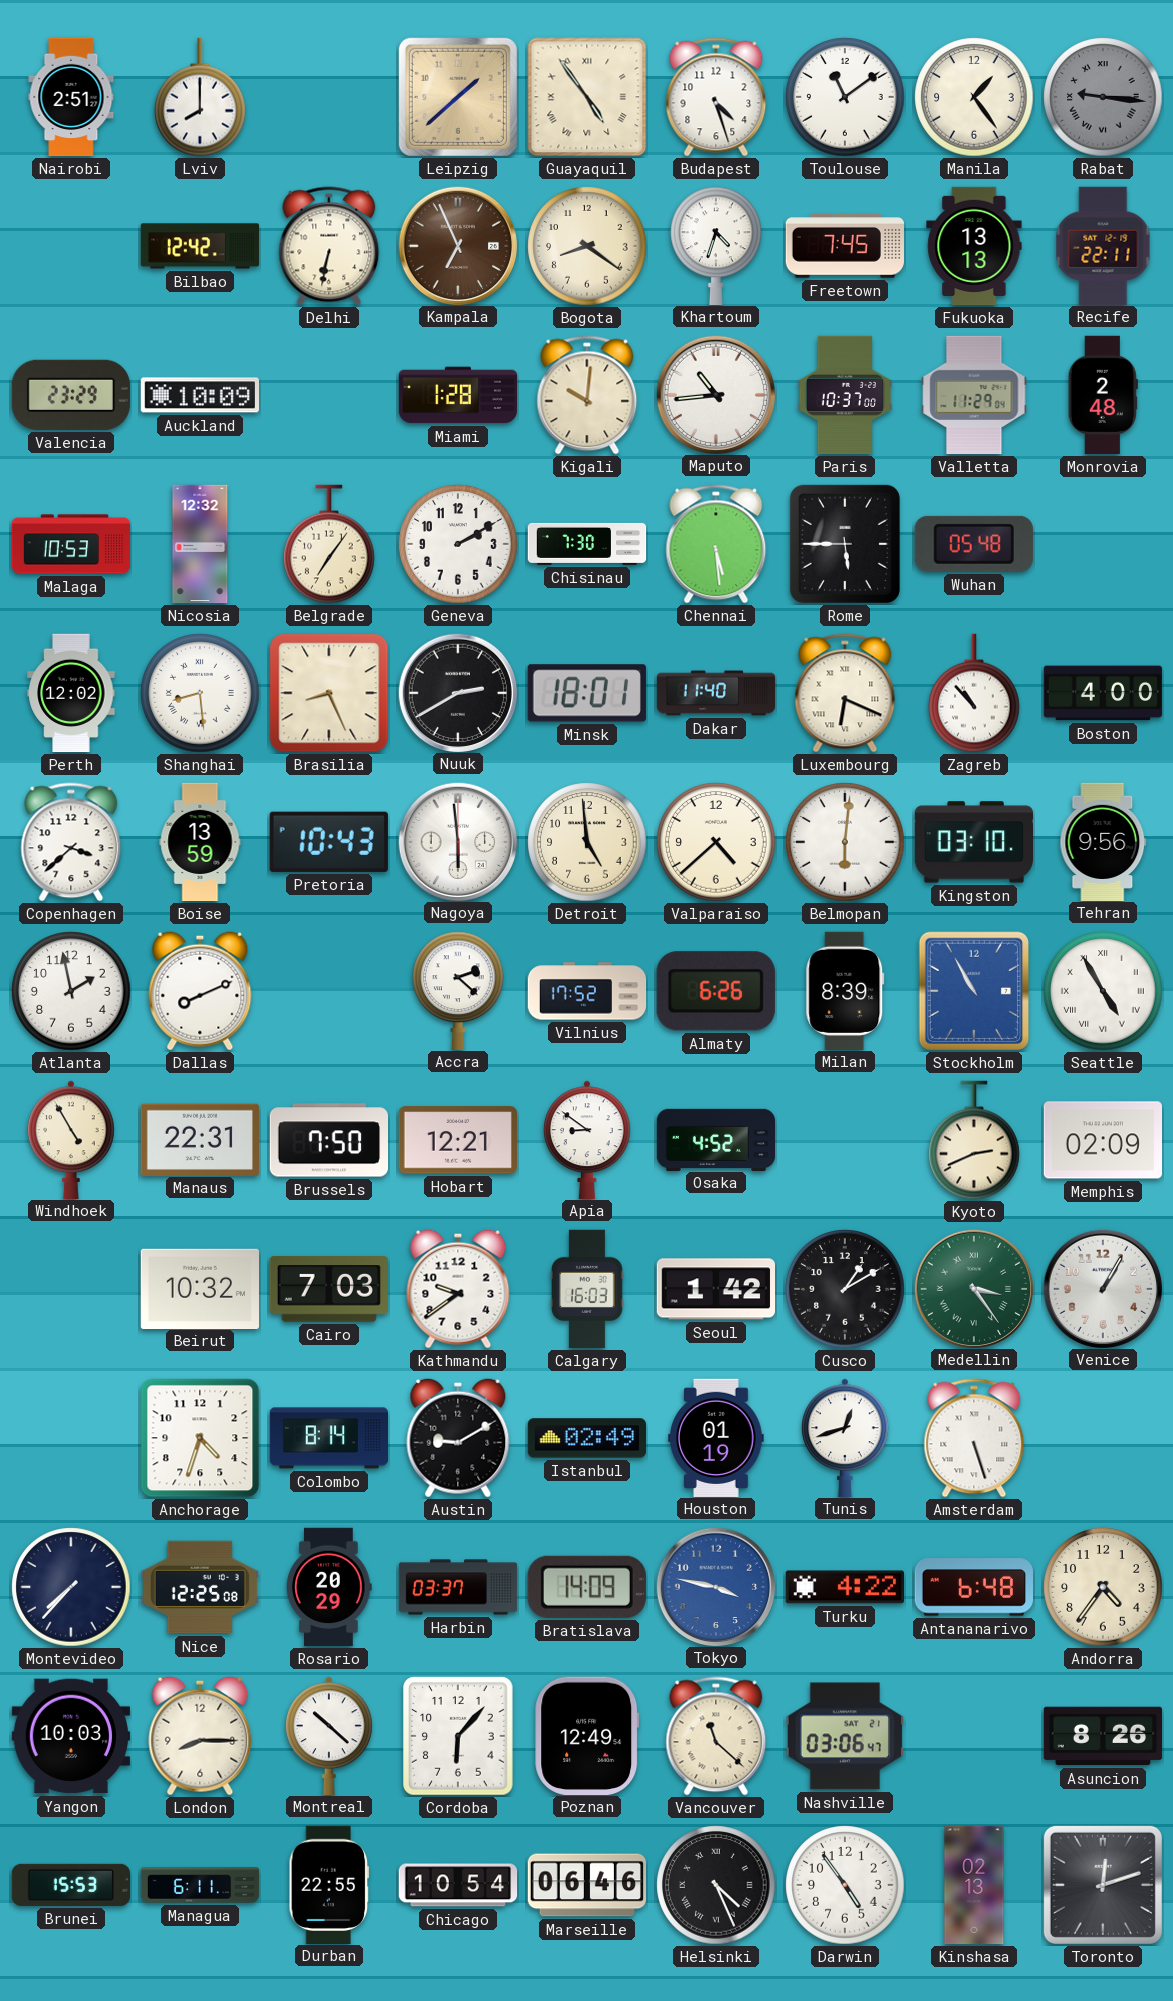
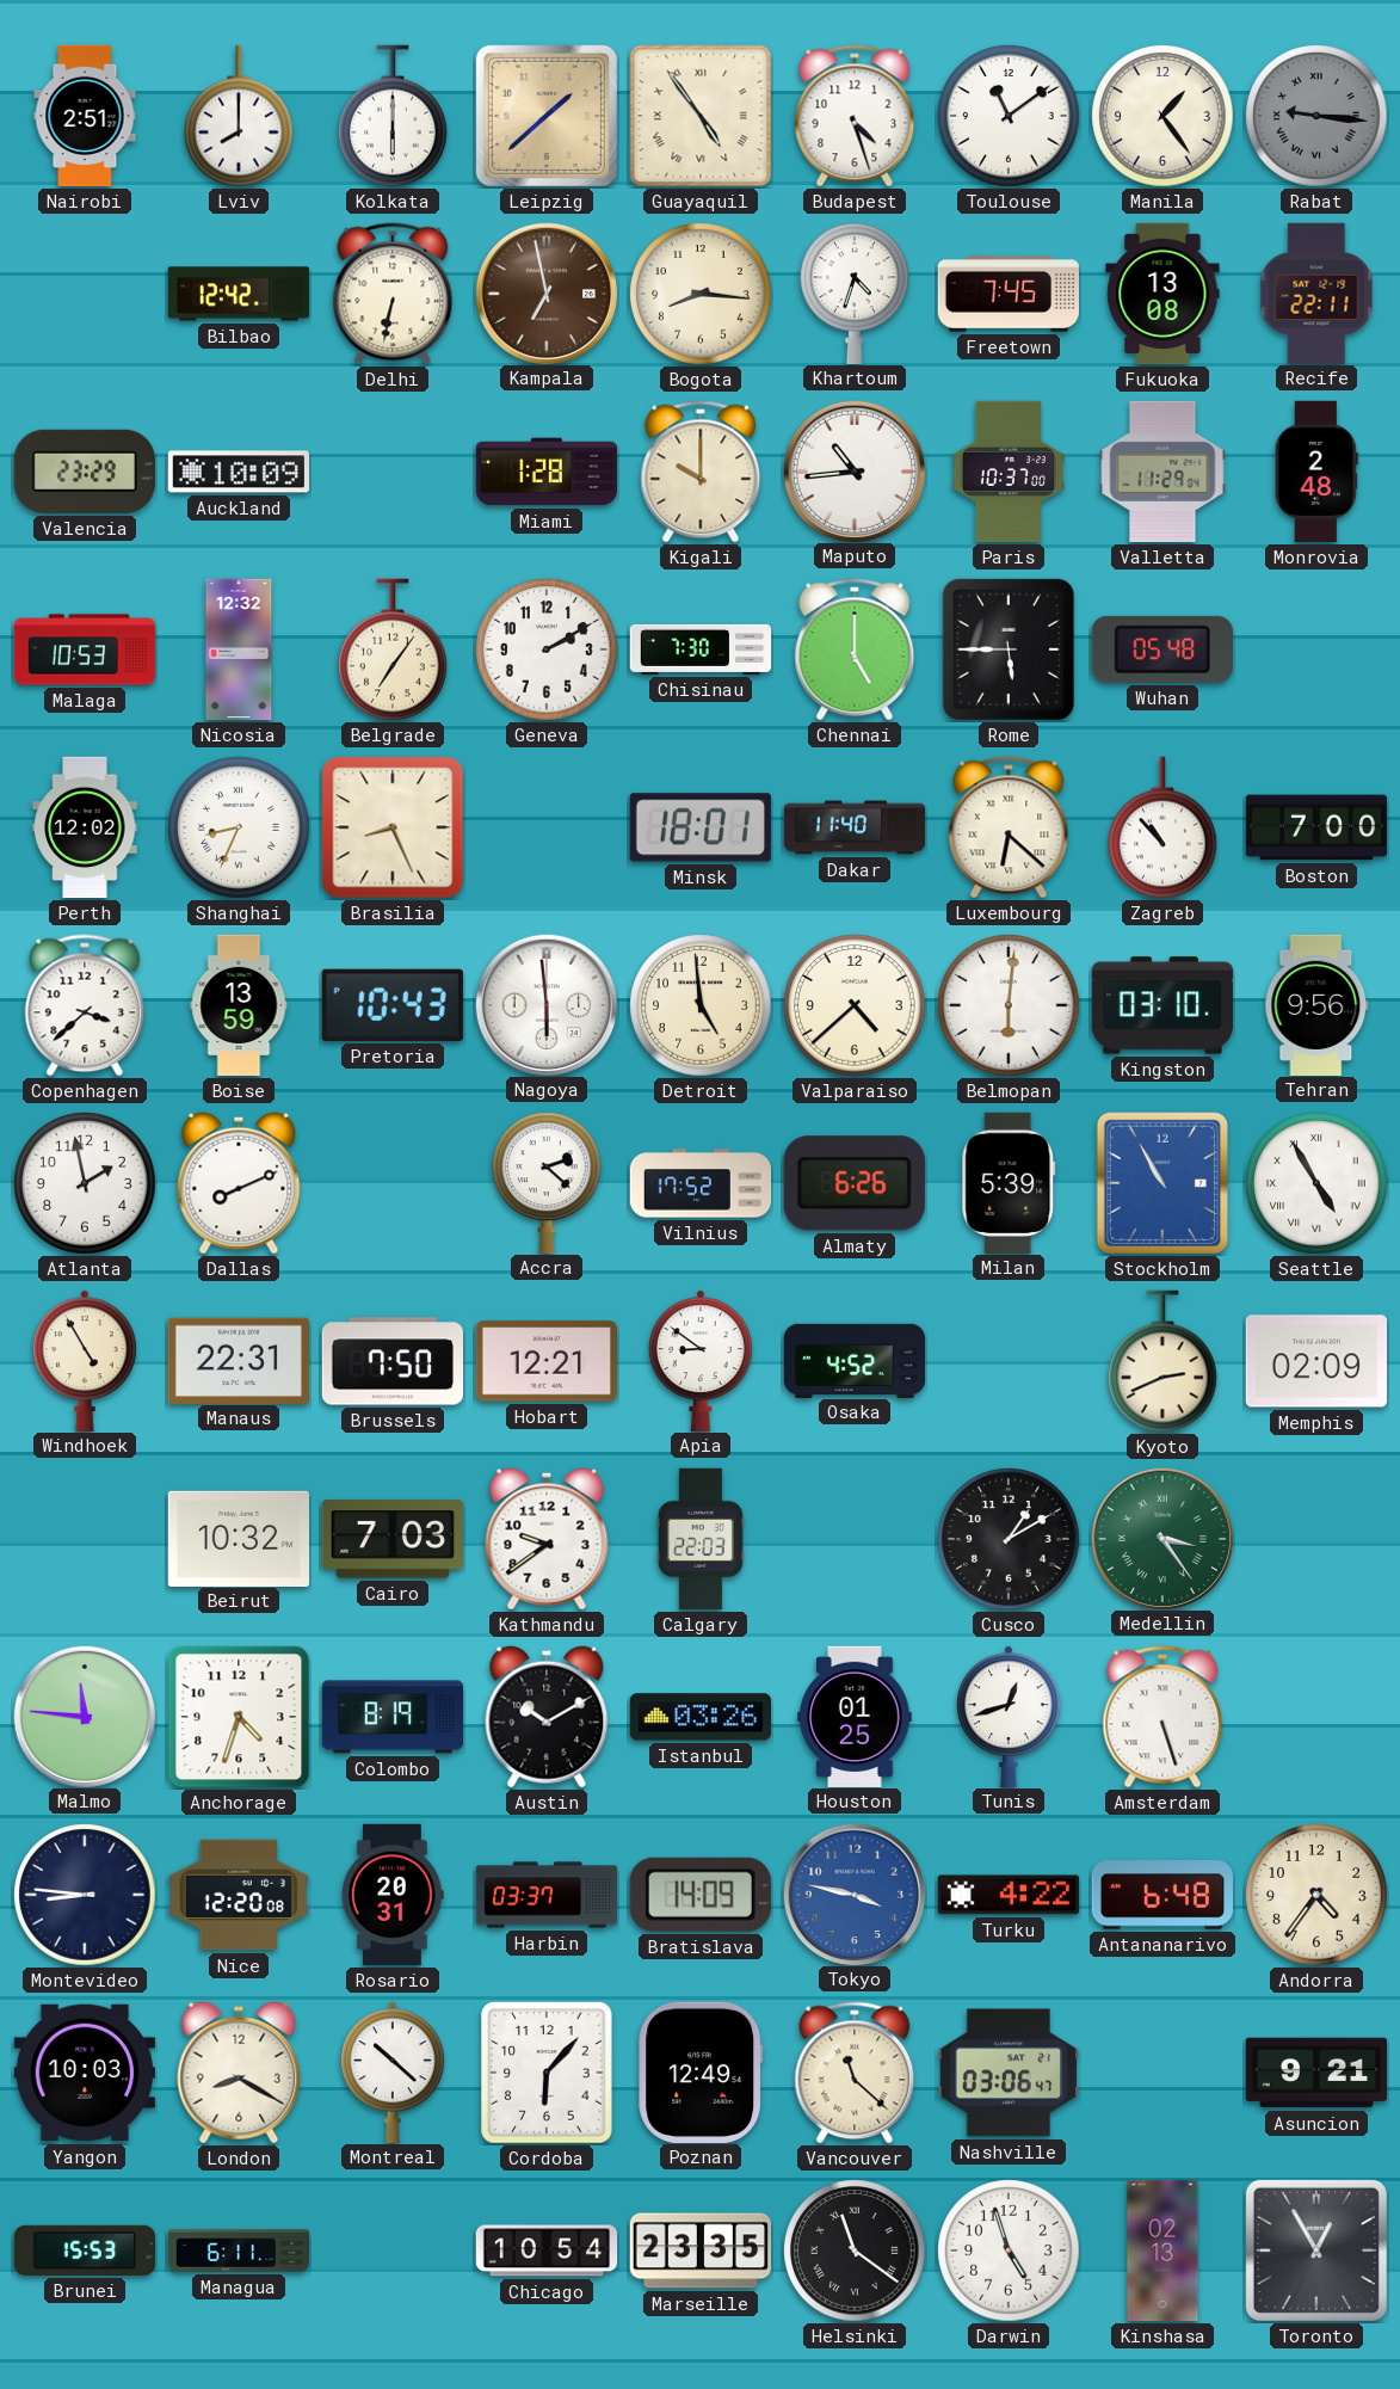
Kolkata: none -> 6:00 (393, 116)
Kampala: 6:56 -> 6:58 (545, 293)
Bogota: 8:21 -> 8:16 (701, 294)
Fukuoka: 13:13 -> 13:08 (1162, 294)
Kigali: 10:01 -> 10:00 (701, 472)
Chennai: 5:29 -> 5:00 (855, 649)
Shanghai: 8:29 -> 8:34 (239, 827)
Nuuk: 2:40 -> none (457, 692)
Luxembourg: 6:19 -> 6:22 (1009, 827)
Boston: 4:00 -> 7:00 (1316, 827)
Milan: 8:39 -> 5:39 (1009, 1182)
Calgary: 16:03 -> 22:03 (701, 1539)
Seoul: 1:42 -> none (715, 1289)
Venice: 1:05 -> none (1102, 1288)
Malmo: none -> 11:46 (84, 1716)
Colombo: 8:14 -> 8:19 (391, 1717)
Austin: 9:10 -> 10:10 (547, 1717)
Istanbul: 02:49 -> 03:26 (699, 1717)
Houston: 01:19 -> 01:25 (855, 1716)
Montevideo: 7:37 -> 8:46 (85, 1895)
Nice: 12:25 -> 12:20 (238, 1895)
Rosario: 20:29 -> 20:31 (393, 1895)
London: 8:15 -> 8:20 (239, 2073)
Asuncion: 8:26 -> 9:21 (1316, 2073)
Durban: 22:55 -> none (329, 1884)
Marseille: 06:46 -> 23:35 (701, 2251)
Helsinki: 4:26 -> 11:21 (855, 2251)
Darwin: 4:54 -> 4:57 (1009, 2251)
Toronto: 12:12 -> 12:55 (1316, 2251)
